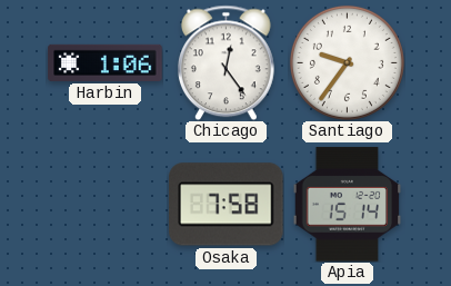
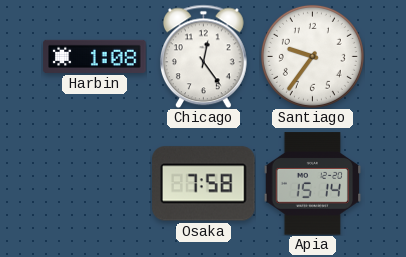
Harbin: 1:06 -> 1:08 (95, 56)
